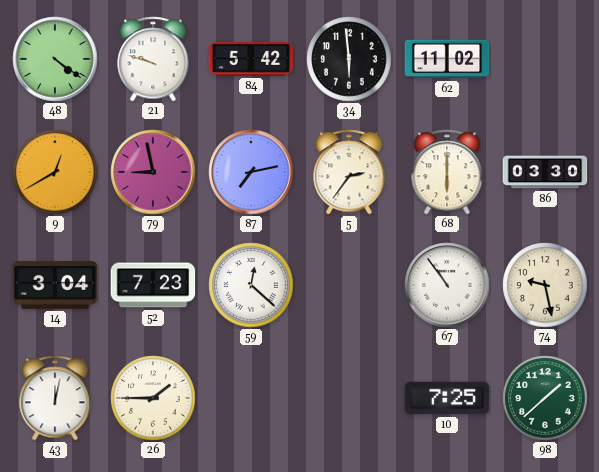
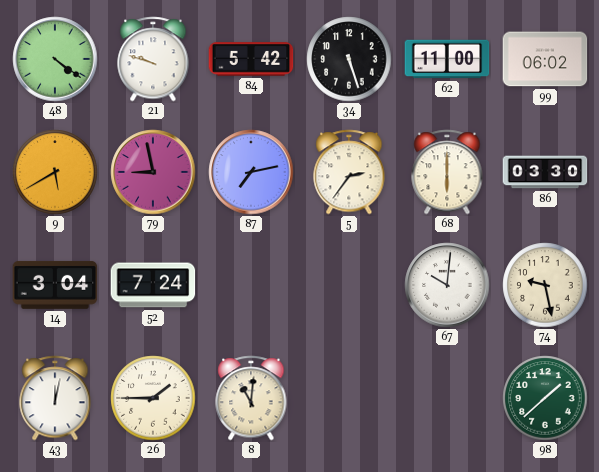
34: 5:59 -> 5:27 (349, 59)
62: 11:02 -> 11:00 (447, 59)
99: none -> 06:02 (545, 59)
9: 12:40 -> 5:40 (55, 172)
52: 7:23 -> 7:24 (153, 285)
59: 12:22 -> none (251, 285)
67: 10:54 -> 10:01 (447, 285)
8: none -> 11:01 (251, 398)
10: 7:25 -> none (447, 398)
